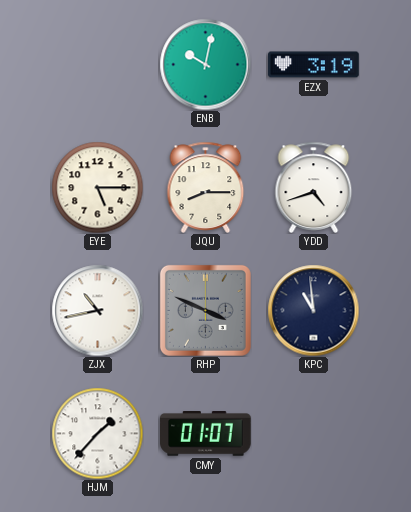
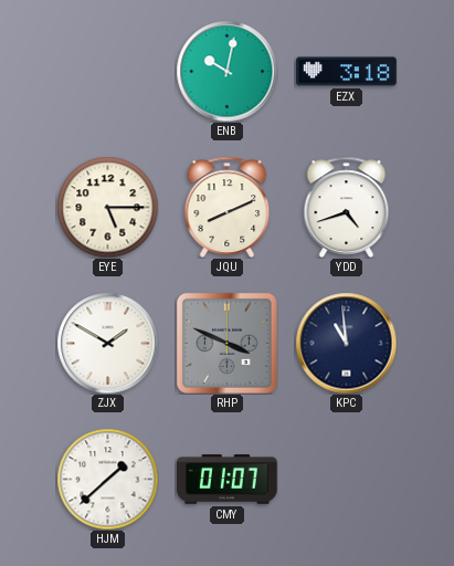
EZX: 3:19 -> 3:18 (347, 72)
JQU: 8:15 -> 8:11 (228, 207)
ZJX: 10:43 -> 1:50 (107, 343)
HJM: 1:37 -> 1:38 (107, 479)
